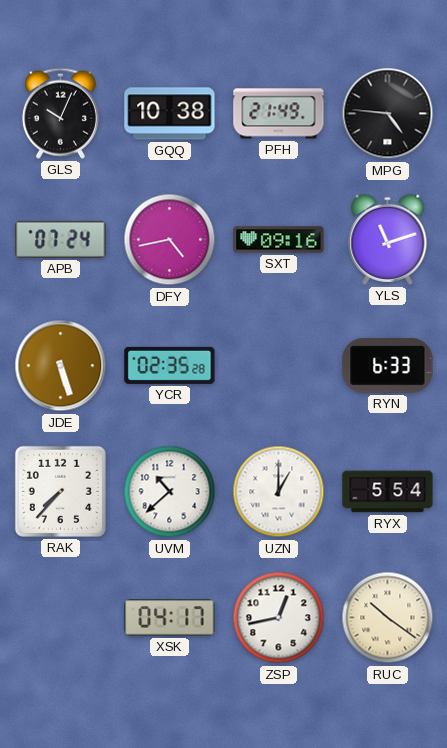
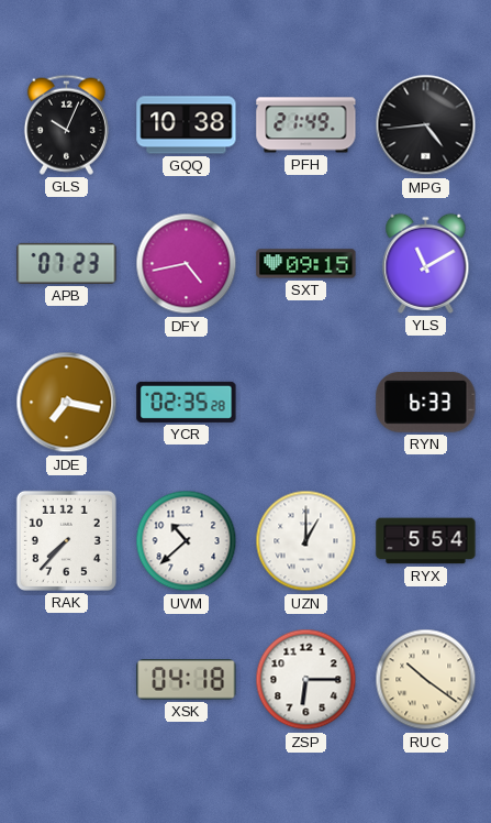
MPG: 4:46 -> 4:44 (426, 125)
APB: 07:24 -> 07:23 (67, 263)
SXT: 09:16 -> 09:15 (306, 264)
YLS: 11:12 -> 11:10 (426, 263)
JDE: 5:27 -> 7:17 (67, 403)
XSK: 04:17 -> 04:18 (187, 680)
ZSP: 12:43 -> 6:15 (306, 680)
